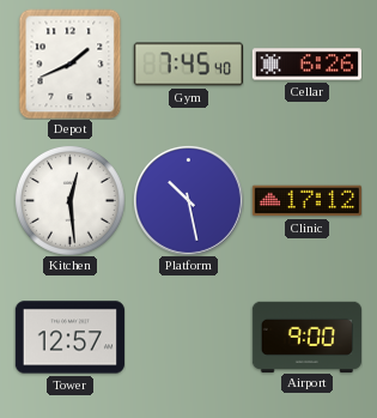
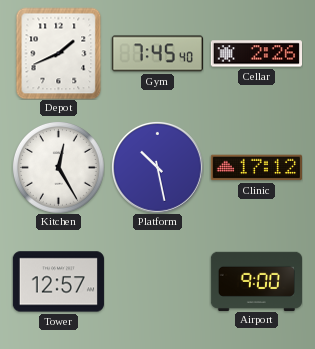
Cellar: 6:26 -> 2:26 (256, 54)
Kitchen: 12:29 -> 12:25 (59, 168)
